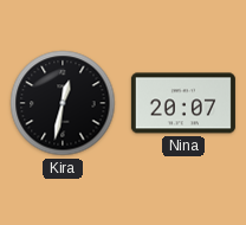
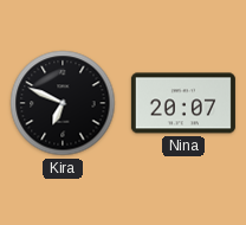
Kira: 12:32 -> 6:49 (63, 103)
